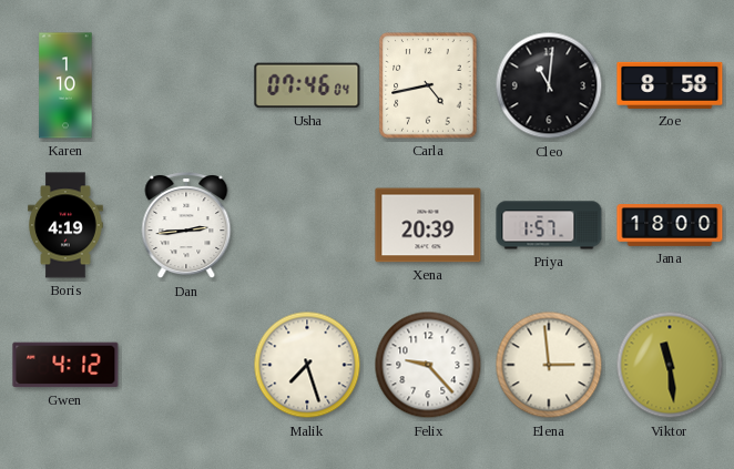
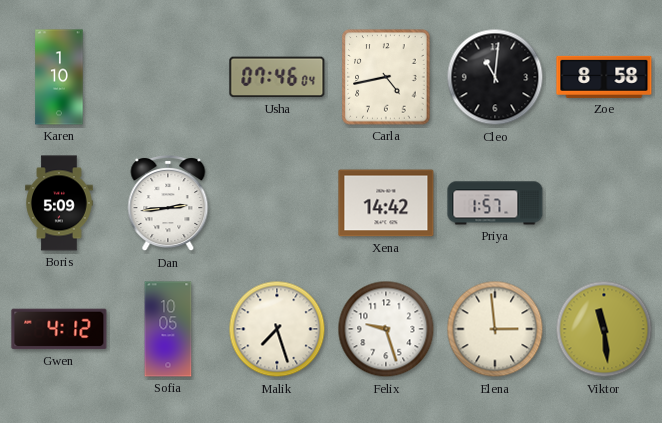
Boris: 4:19 -> 5:09 (59, 203)
Xena: 20:39 -> 14:42 (386, 203)
Jana: 18:00 -> none (670, 226)
Sofia: none -> 10:05 (168, 329)
Felix: 9:23 -> 9:27 (386, 329)
